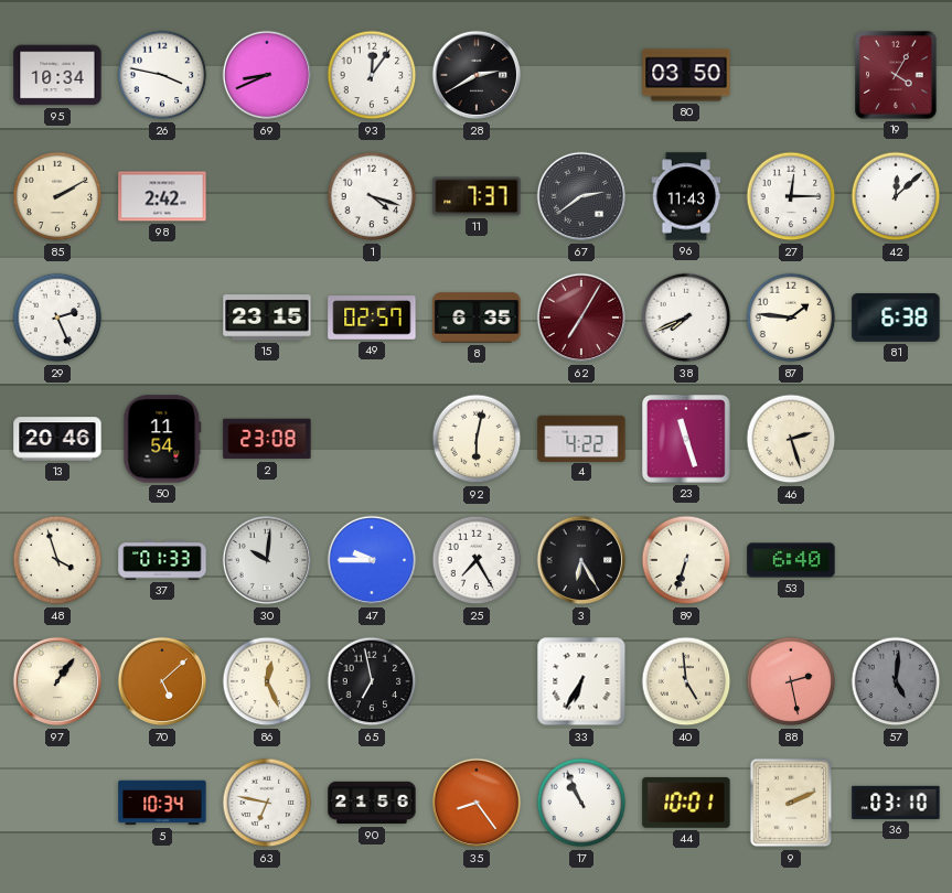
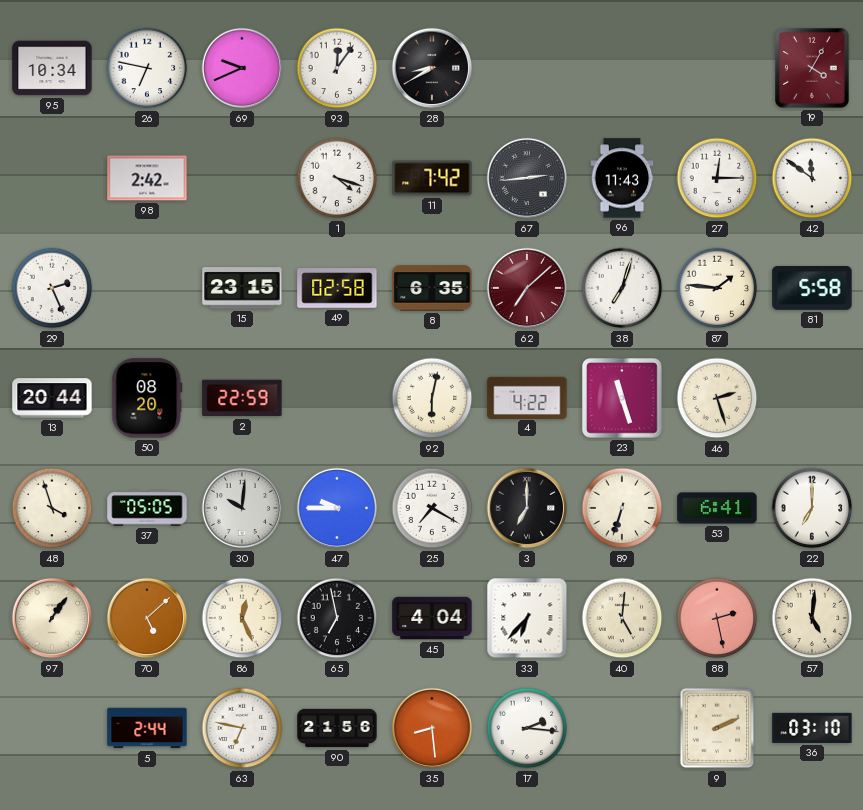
26: 3:47 -> 6:47 (147, 68)
69: 8:41 -> 9:41 (242, 68)
28: 2:40 -> 8:40 (432, 68)
80: 03:50 -> none (686, 75)
85: 2:10 -> none (57, 196)
11: 7:37 -> 7:42 (432, 178)
67: 2:39 -> 2:44 (527, 178)
42: 12:08 -> 11:51 (812, 178)
49: 02:57 -> 02:58 (337, 288)
62: 7:05 -> 7:08 (527, 288)
38: 7:41 -> 7:03 (622, 288)
81: 6:38 -> 5:58 (812, 289)
13: 20:46 -> 20:44 (52, 398)
50: 11:54 -> 08:20 (147, 398)
2: 23:08 -> 22:59 (242, 398)
37: 01:33 -> 05:05 (147, 508)
25: 7:25 -> 7:20 (432, 508)
3: 6:25 -> 7:00 (527, 508)
53: 6:40 -> 6:41 (717, 508)
22: none -> 7:00 (812, 508)
45: none -> 4:04 (432, 618)
33: 6:35 -> 6:37 (527, 618)
40: 4:59 -> 5:01 (622, 618)
57 dial: grey -> cream (812, 618)
5: 10:34 -> 2:44 (147, 728)
35: 8:24 -> 8:29 (432, 728)
17: 10:56 -> 2:16 (527, 728)
44: 10:01 -> none (686, 803)
